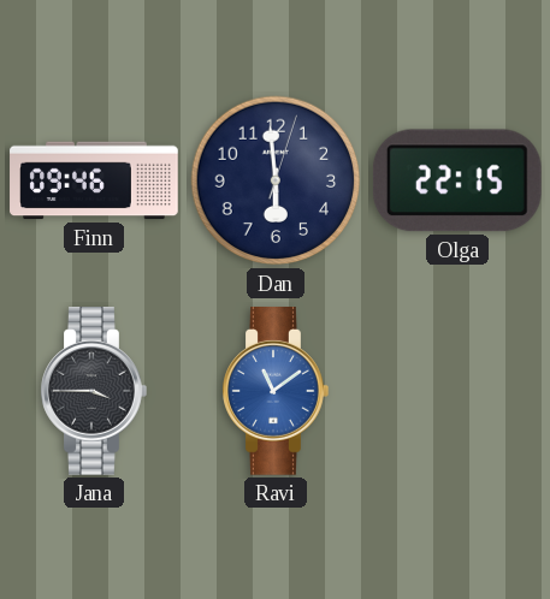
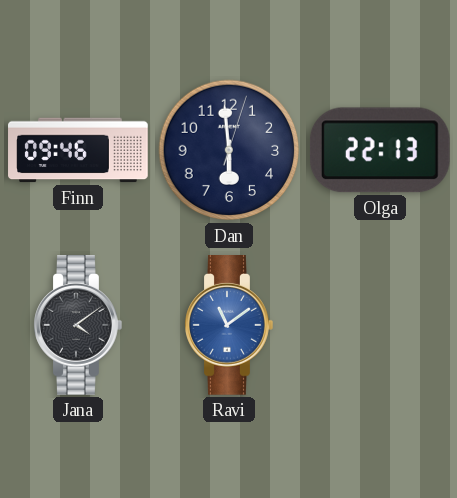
Olga: 22:15 -> 22:13 (380, 150)
Jana: 3:45 -> 4:09 (78, 326)
